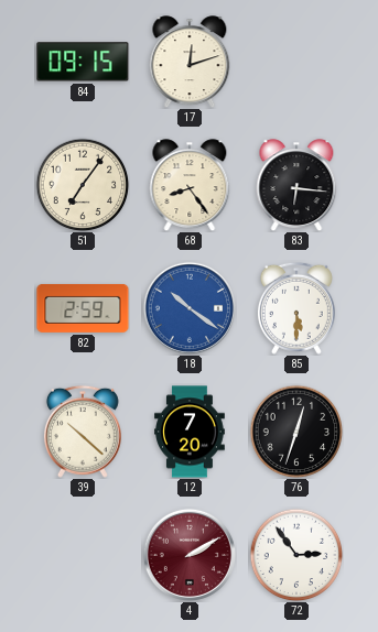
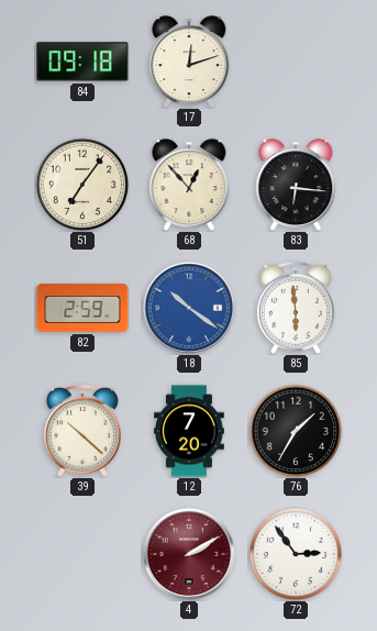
84: 09:15 -> 09:18 (82, 62)
68: 8:24 -> 12:53 (189, 185)
85: 5:30 -> 5:59 (296, 308)
76: 12:33 -> 1:35 (296, 431)
